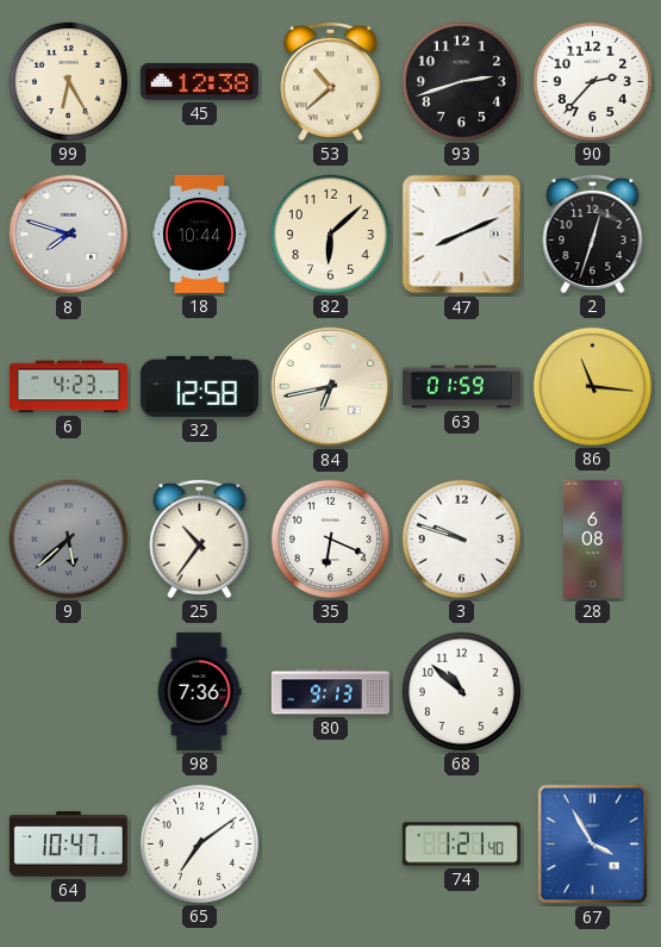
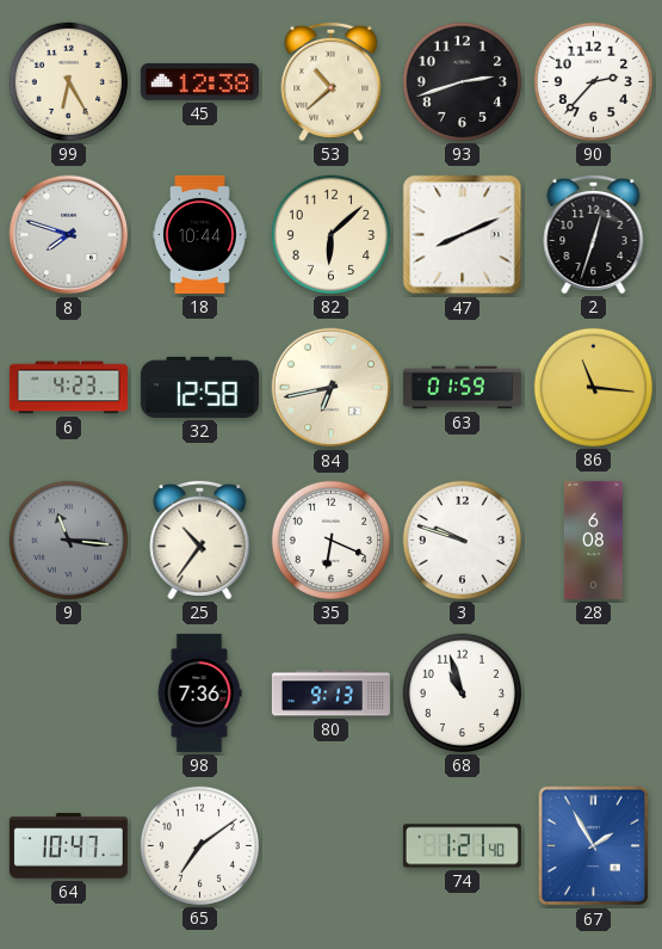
9: 5:38 -> 11:16 (68, 540)
68: 10:52 -> 10:57 (462, 692)
67: 3:55 -> 1:55 (594, 846)
